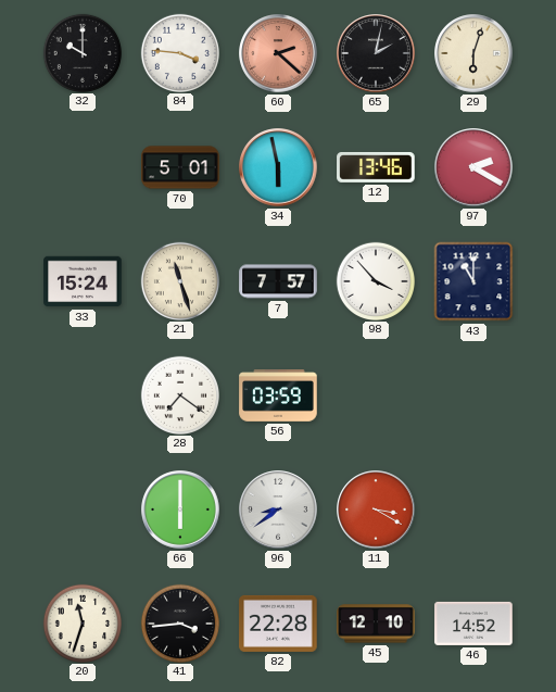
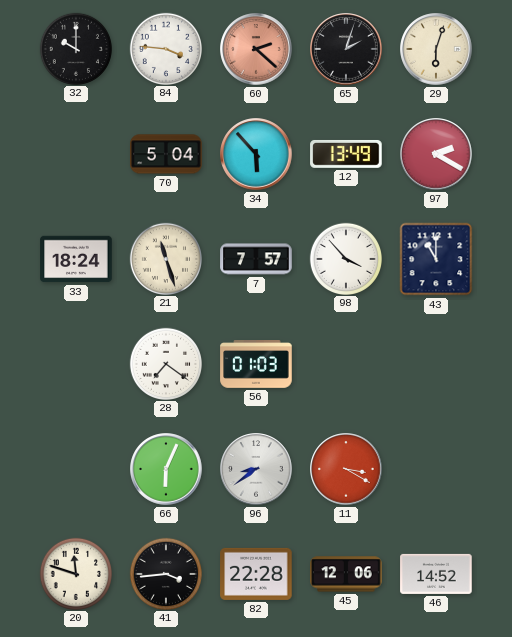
65: 2:02 -> 2:03 (346, 49)
70: 5:01 -> 5:04 (166, 154)
34: 5:58 -> 5:53 (256, 154)
12: 13:46 -> 13:49 (346, 154)
33: 15:24 -> 18:24 (76, 259)
56: 03:59 -> 01:03 (256, 365)
66: 6:00 -> 6:04 (166, 469)
20: 11:33 -> 11:48 (75, 573)
45: 12:10 -> 12:06 (346, 574)
